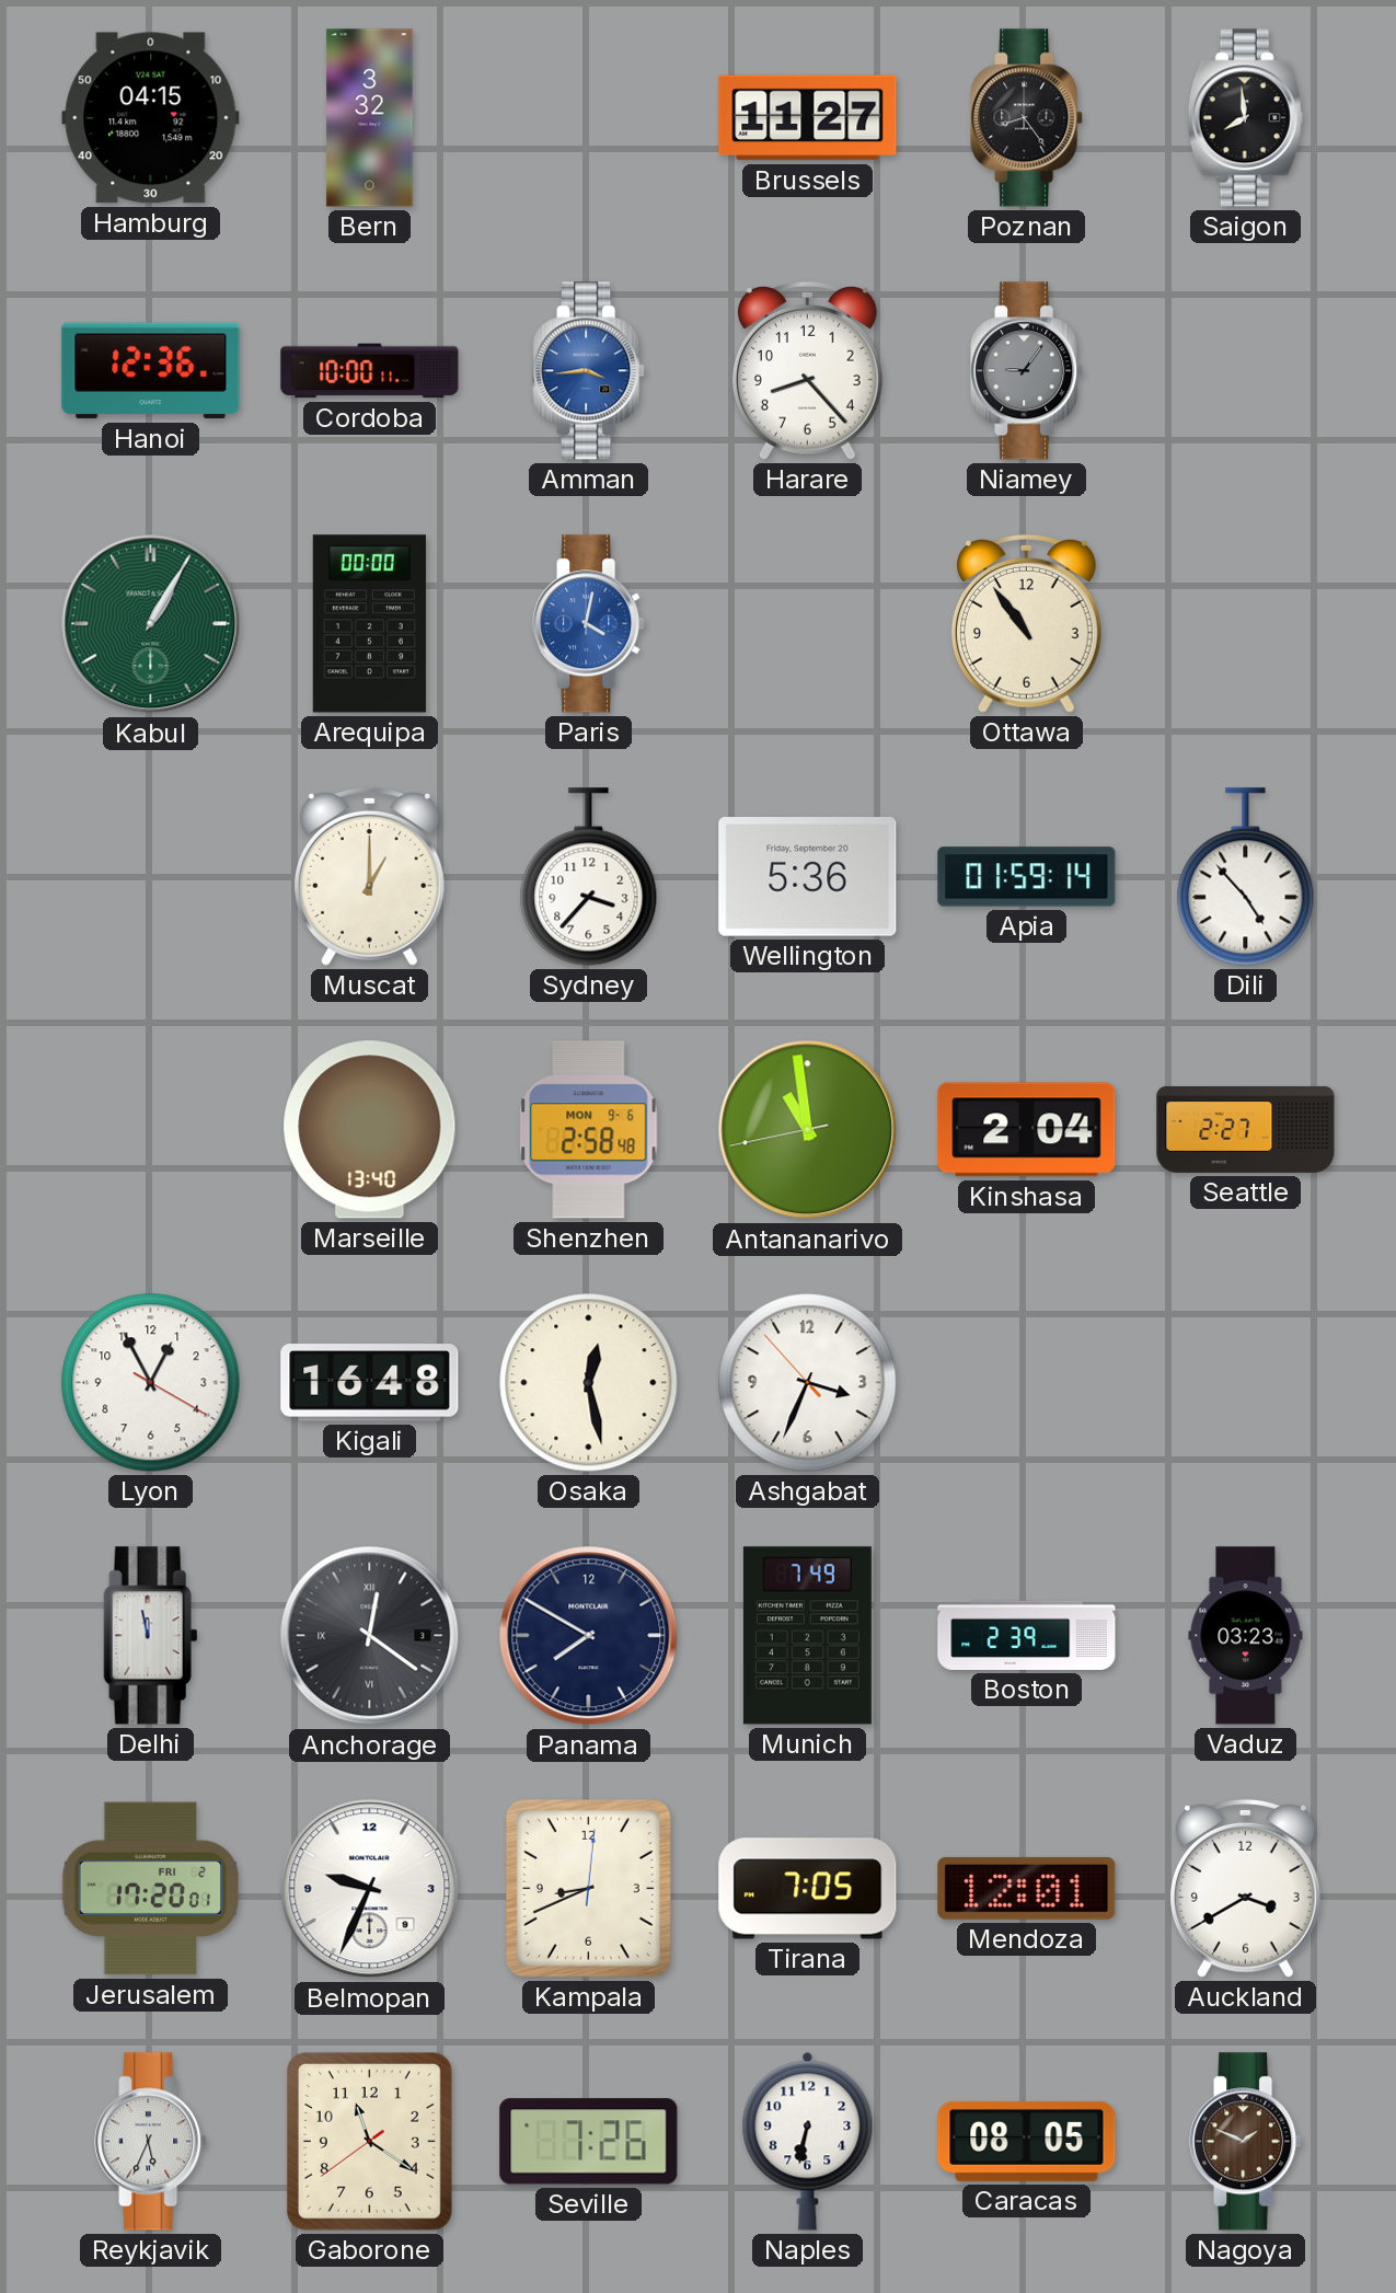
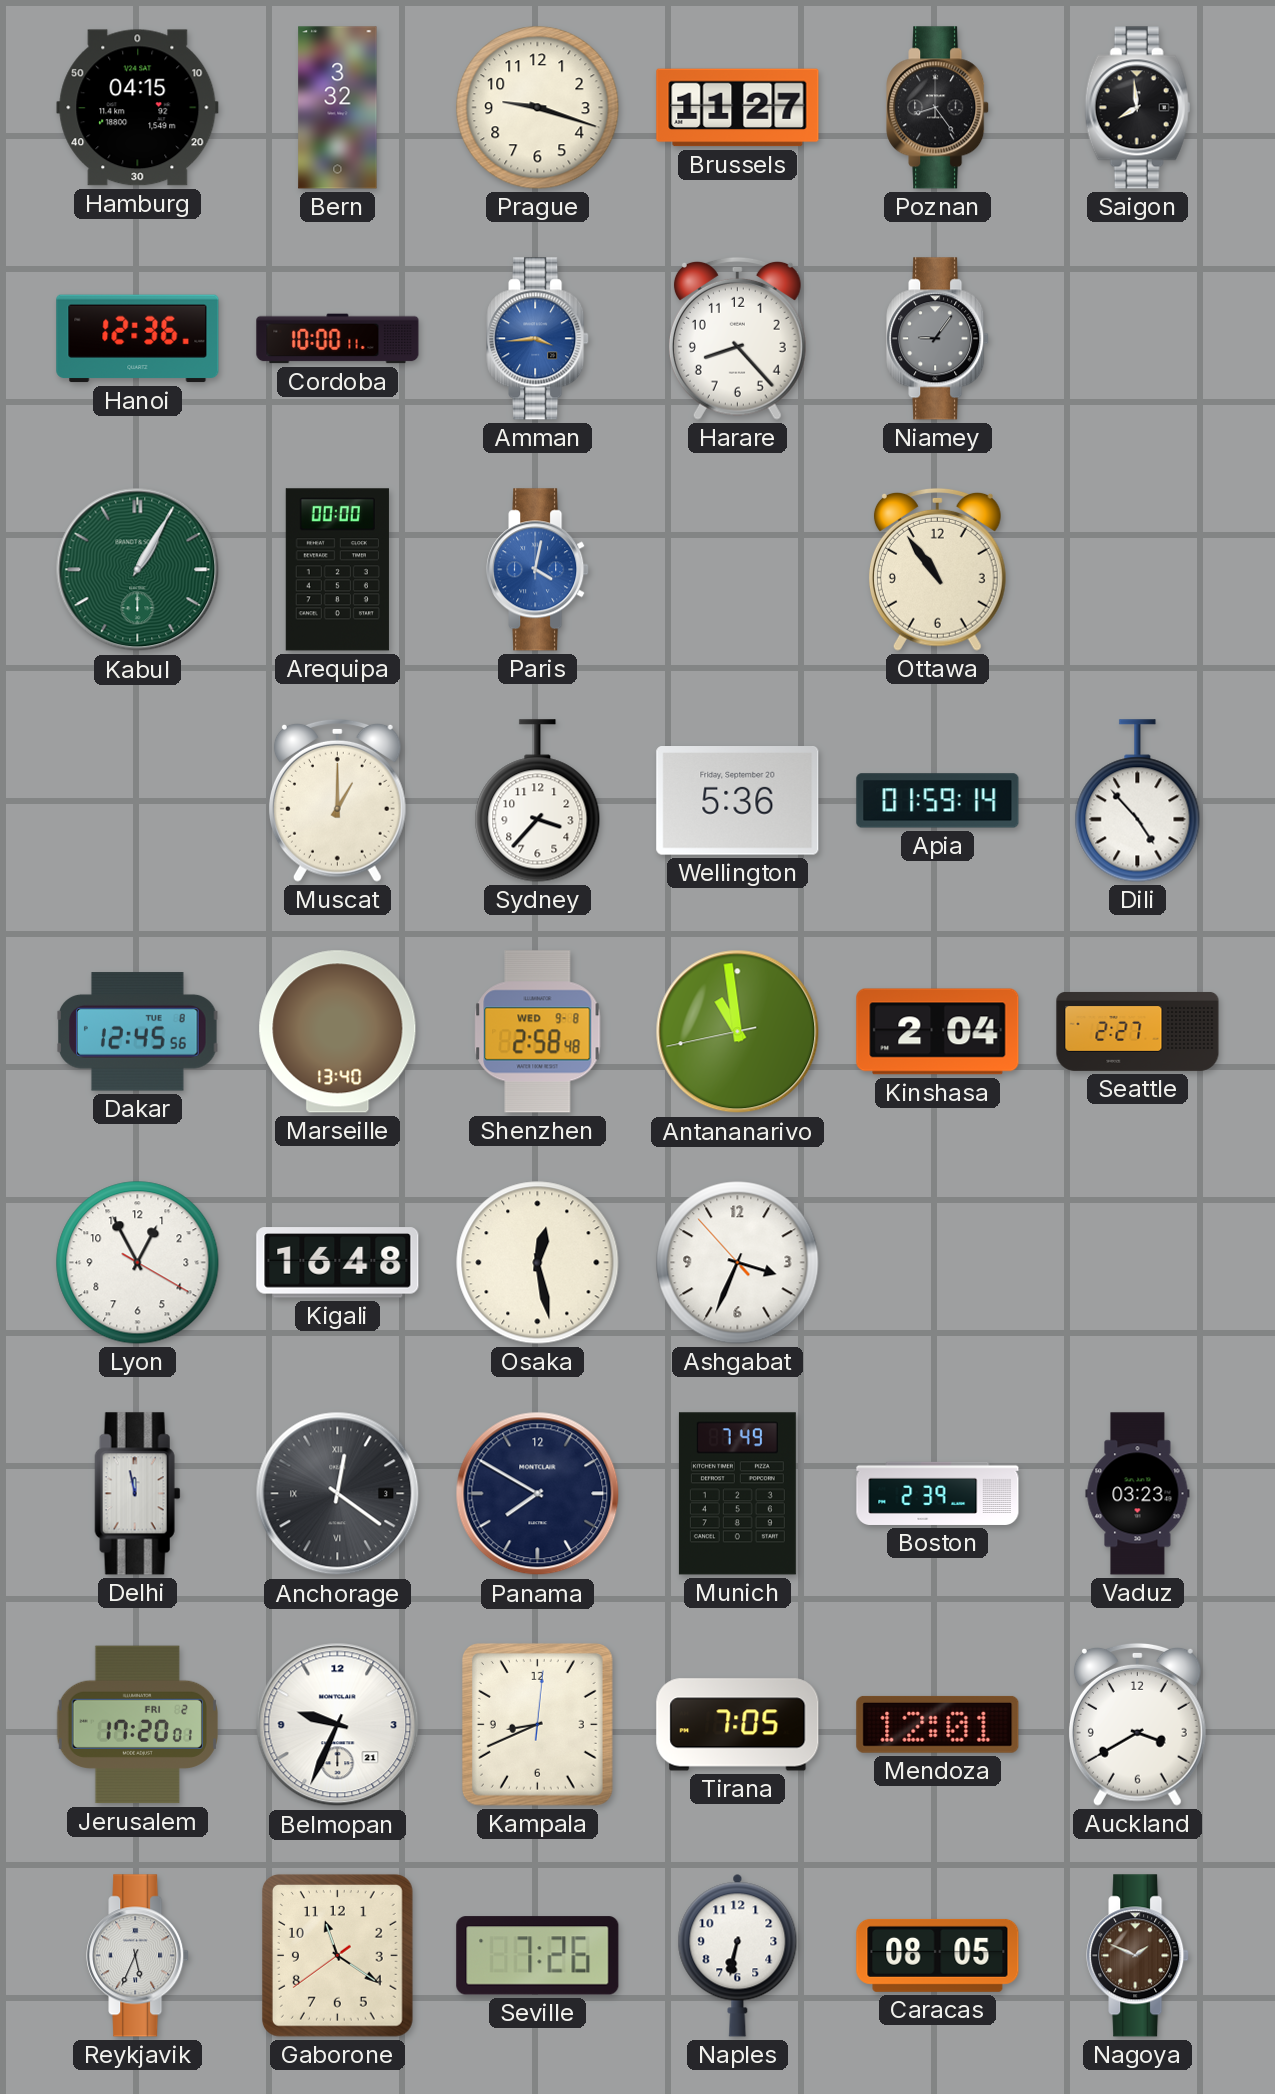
Prague: none -> 9:18 (538, 108)
Dakar: none -> 12:45 (138, 1032)
Shenzhen date: MON 9-6 -> WED 9-8 (538, 1032)
Belmopan date: 9 -> 21 (338, 1725)
